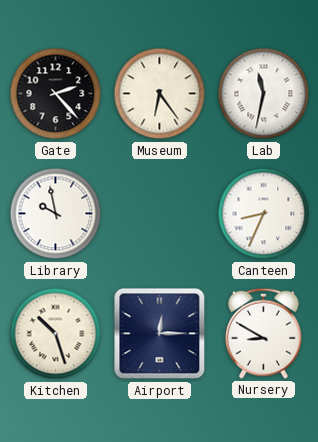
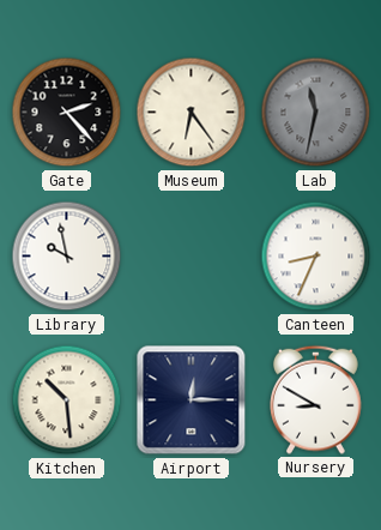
Lab dial: white -> grey (316, 113)
Kitchen: 10:27 -> 10:29 (67, 400)
